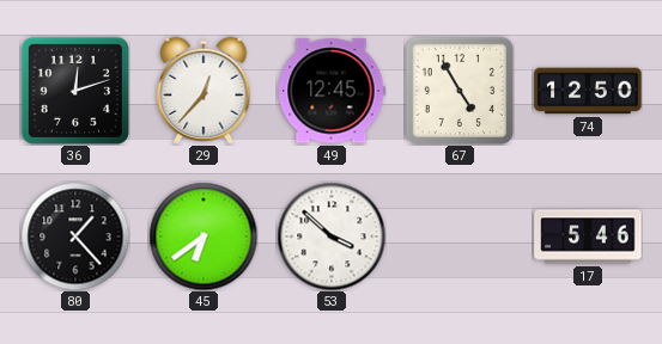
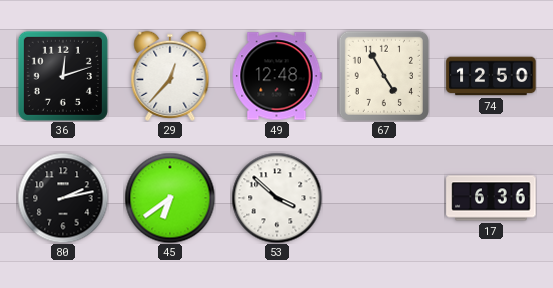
49: 12:45 -> 12:48 (277, 76)
80: 1:23 -> 2:13 (63, 198)
17: 5:46 -> 6:36 (491, 198)
